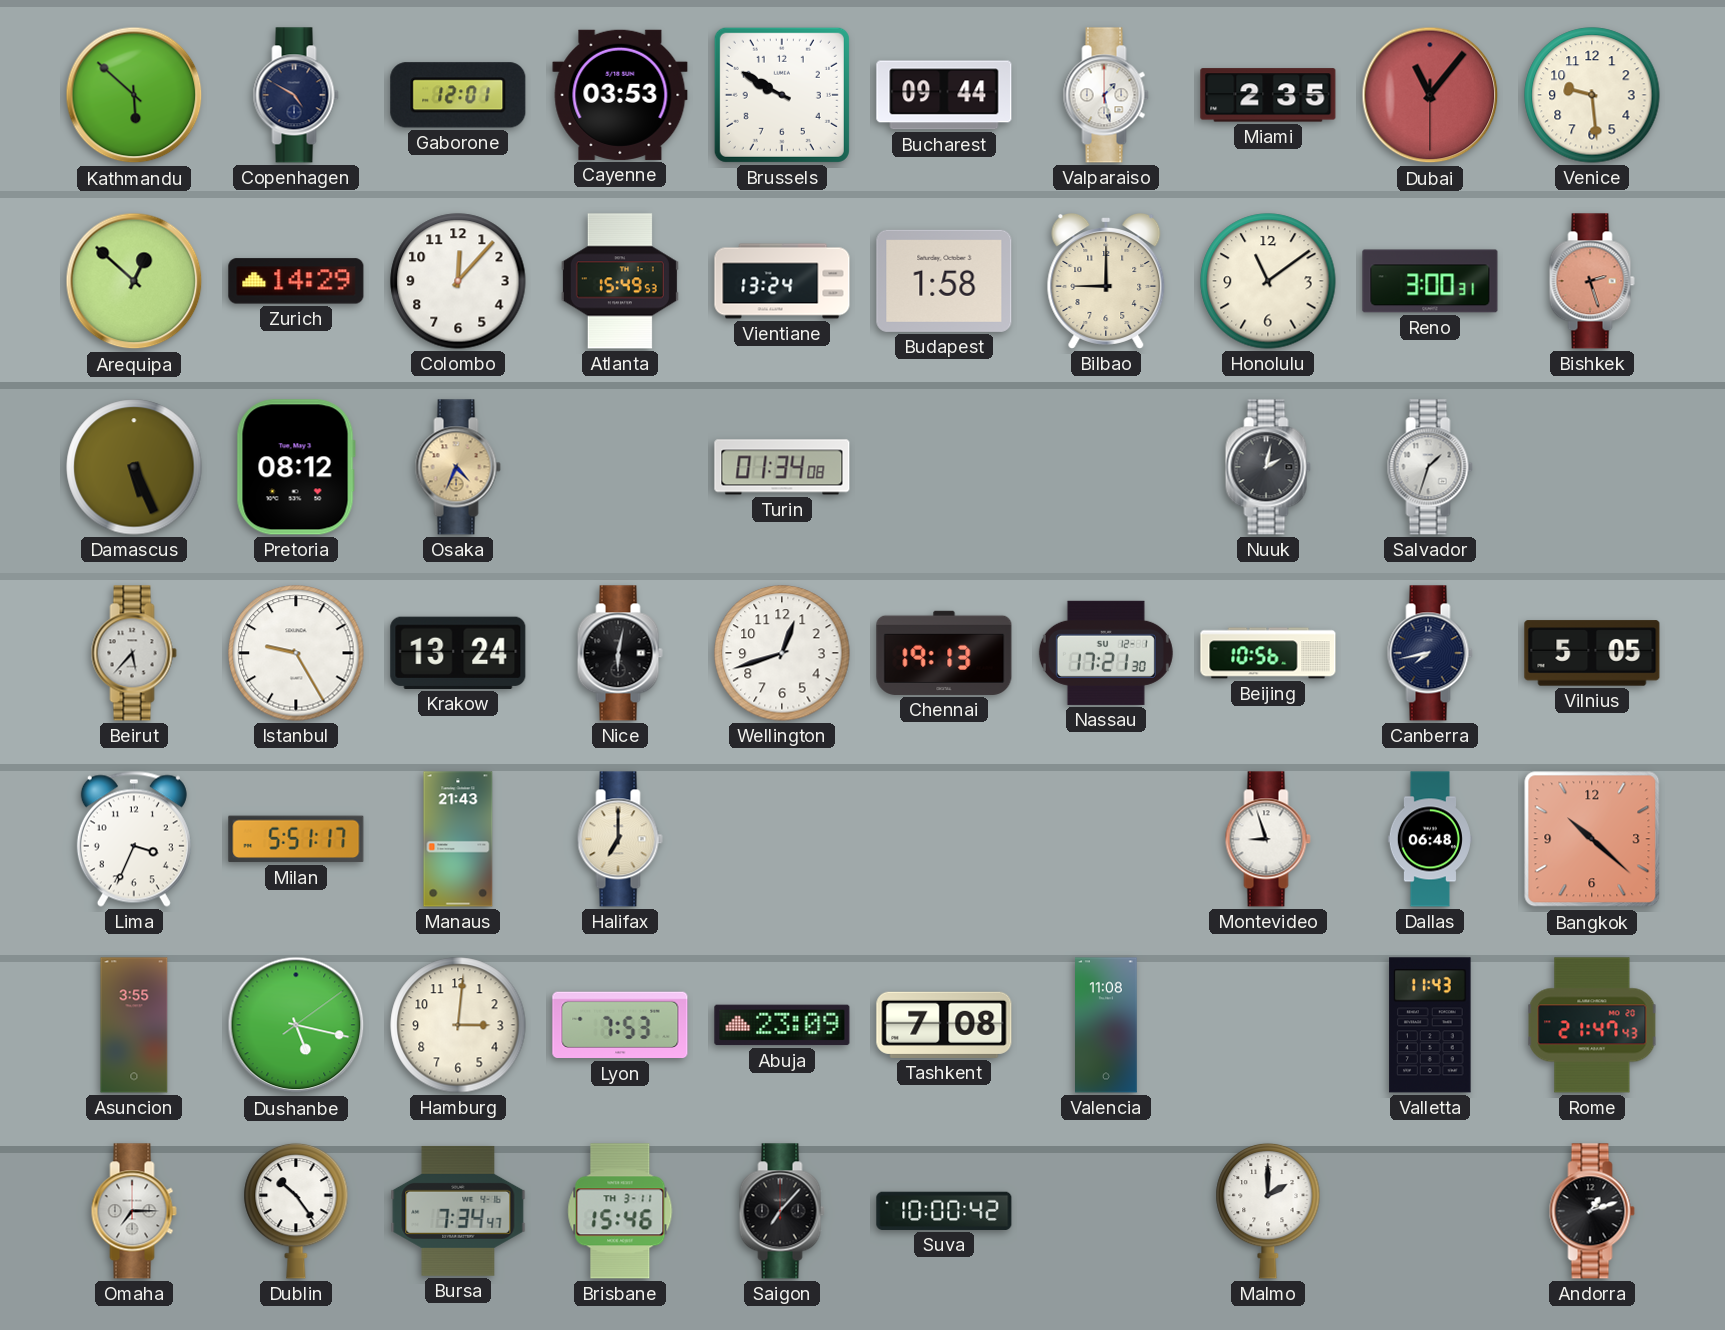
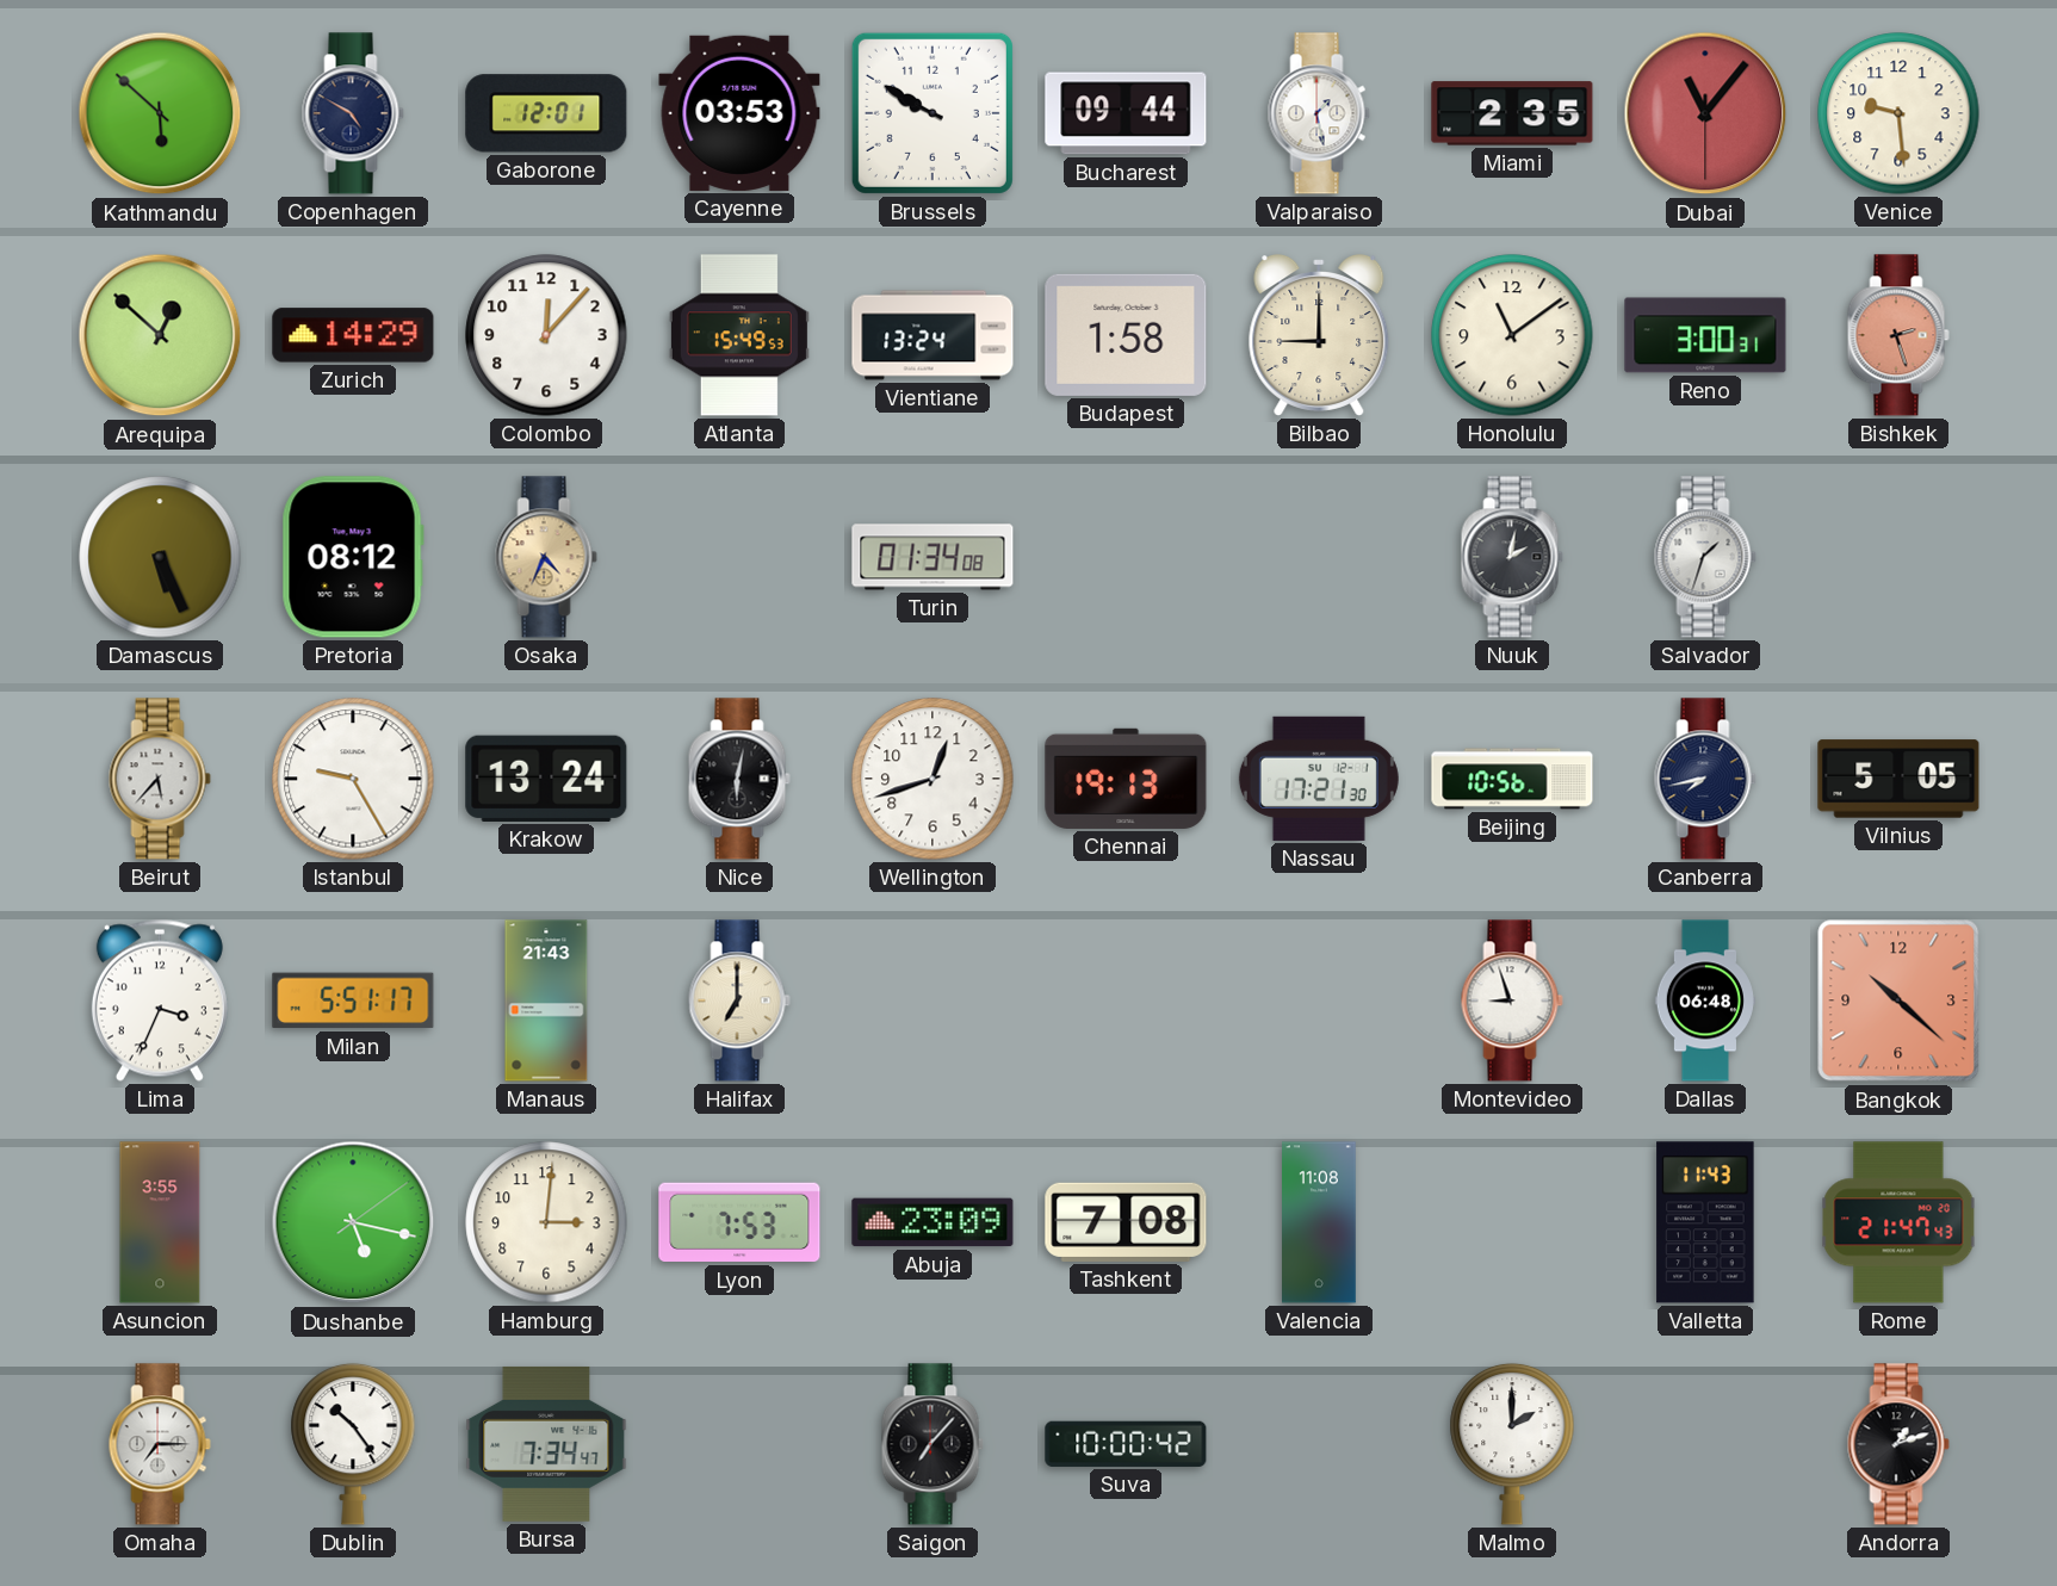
Brisbane: 15:46 -> none (620, 1211)
